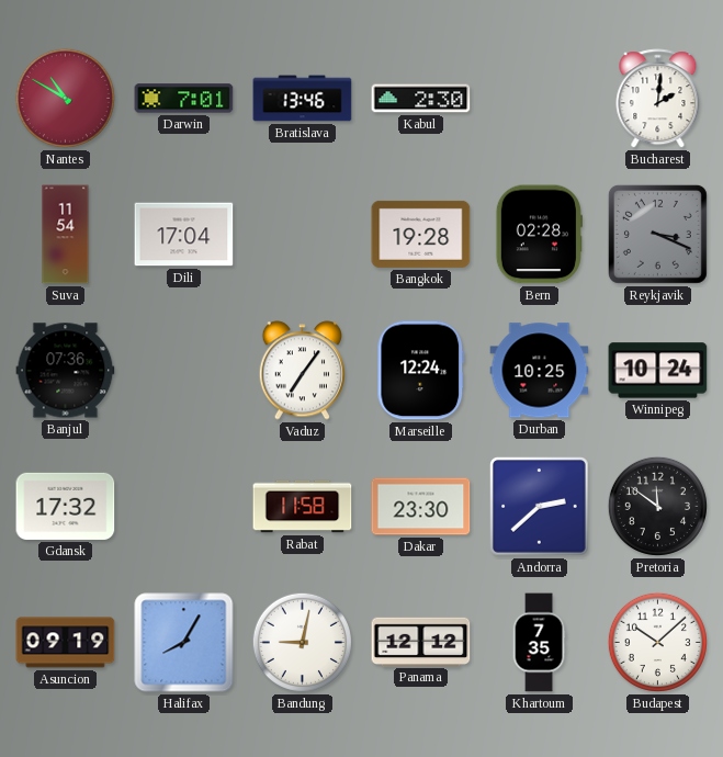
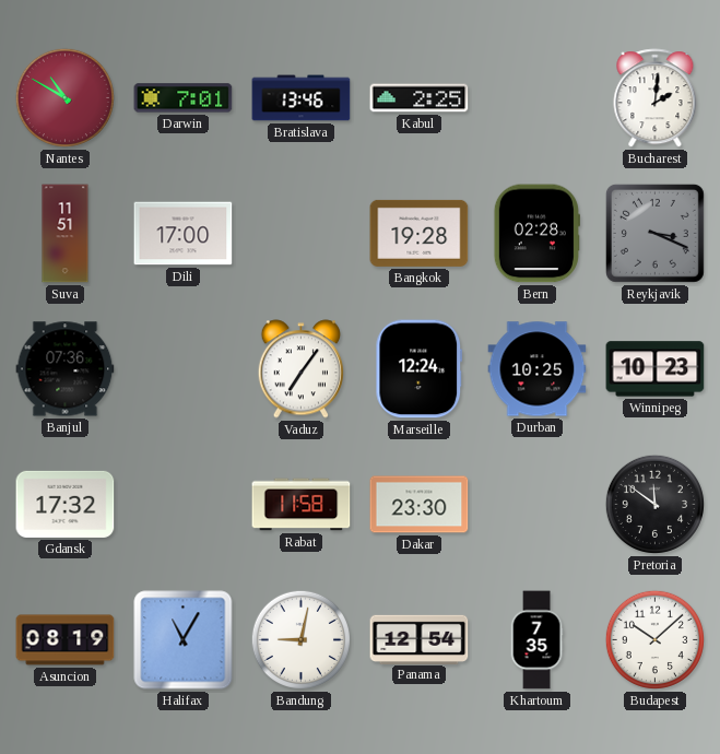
Kabul: 2:30 -> 2:25 (420, 98)
Suva: 11:54 -> 11:51 (66, 234)
Dili: 17:04 -> 17:00 (184, 234)
Winnipeg: 10:24 -> 10:23 (656, 369)
Andorra: 2:38 -> none (540, 507)
Asuncion: 09:19 -> 08:19 (66, 640)
Halifax: 8:05 -> 11:05 (184, 640)
Panama: 12:12 -> 12:54 (420, 639)
